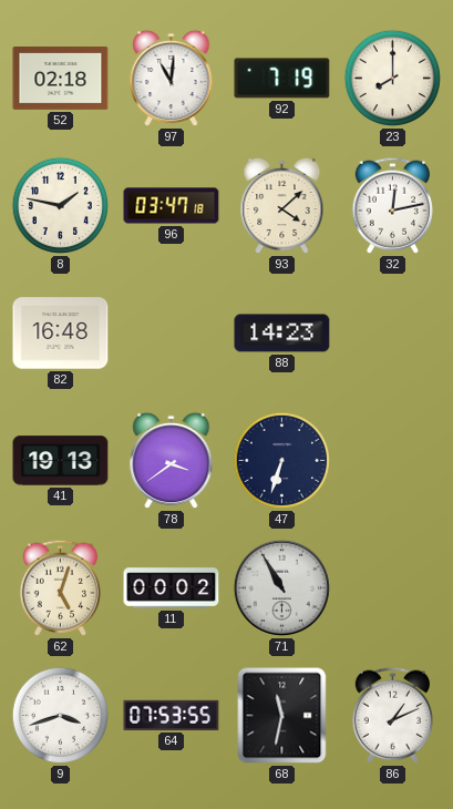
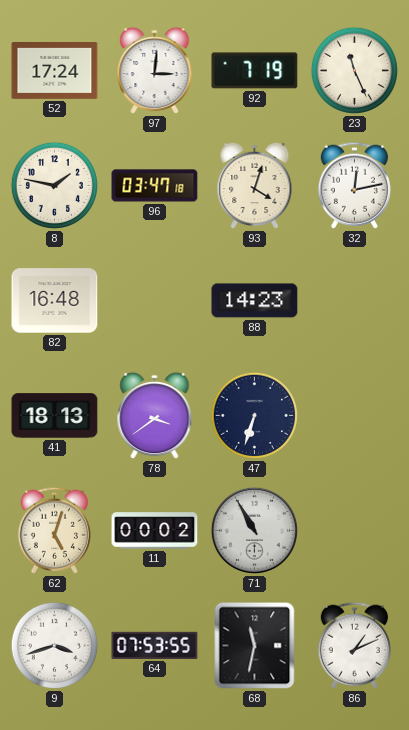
52: 02:18 -> 17:24 (55, 71)
97: 11:01 -> 3:01 (155, 71)
23: 8:00 -> 11:26 (354, 70)
93: 4:08 -> 4:03 (255, 186)
41: 19:13 -> 18:13 (55, 416)
